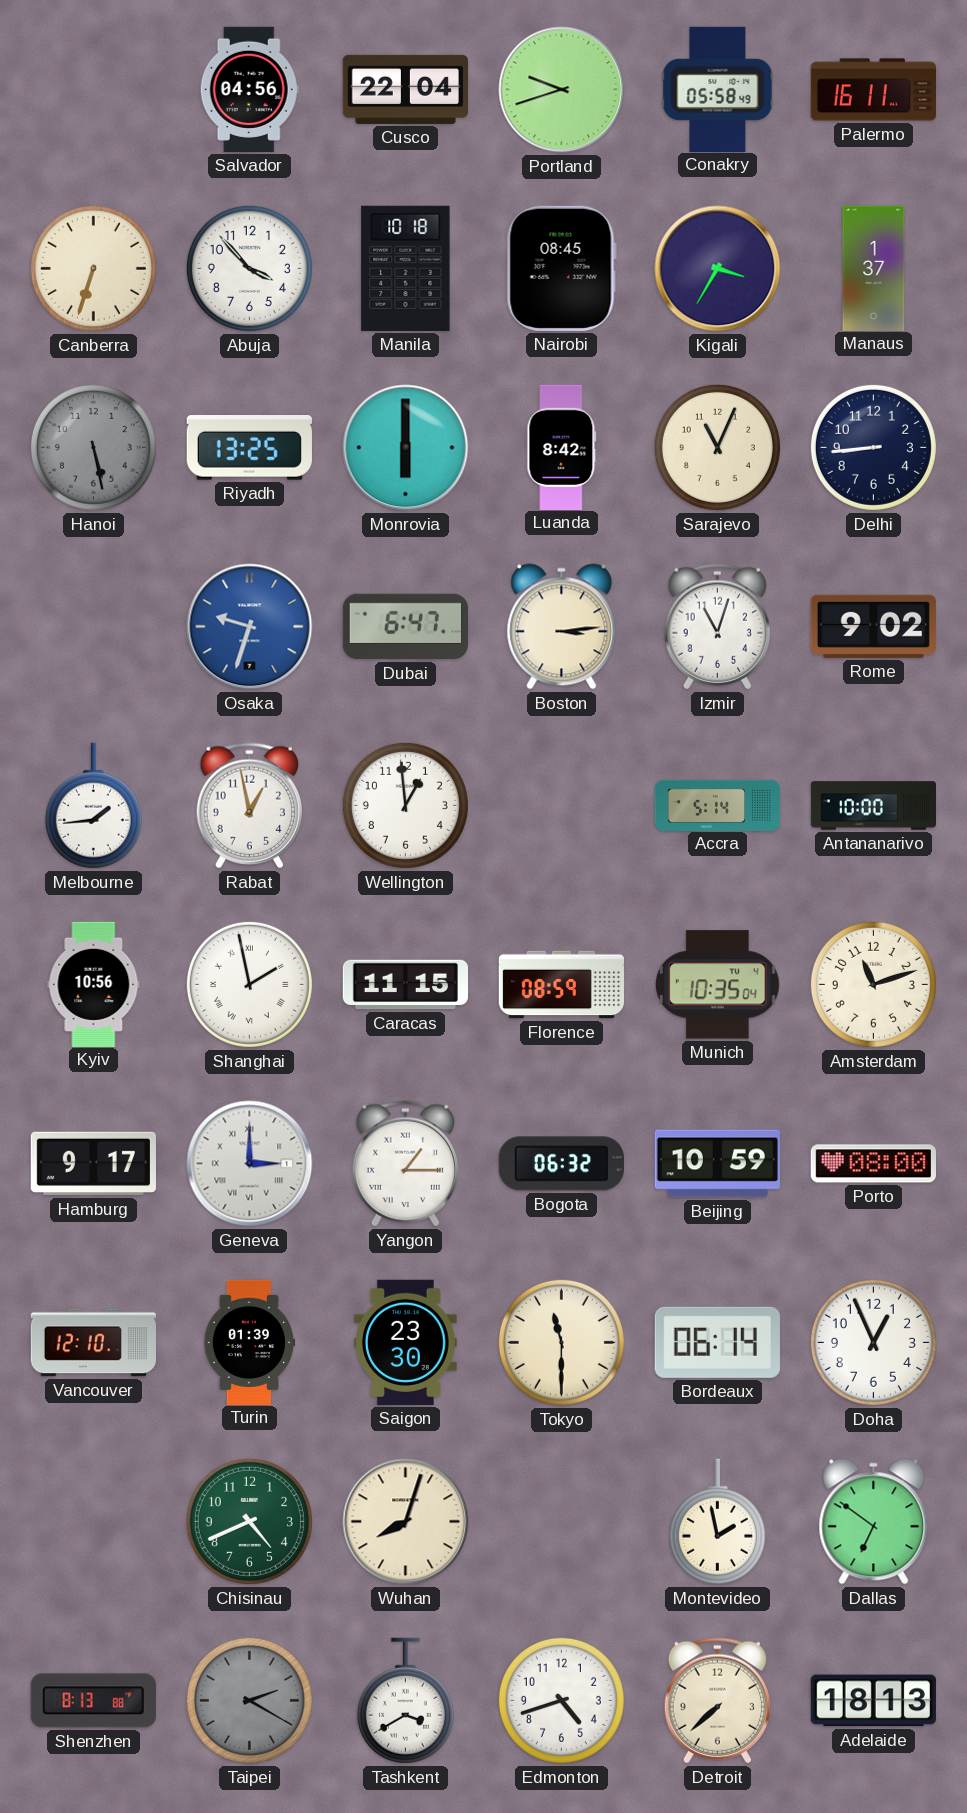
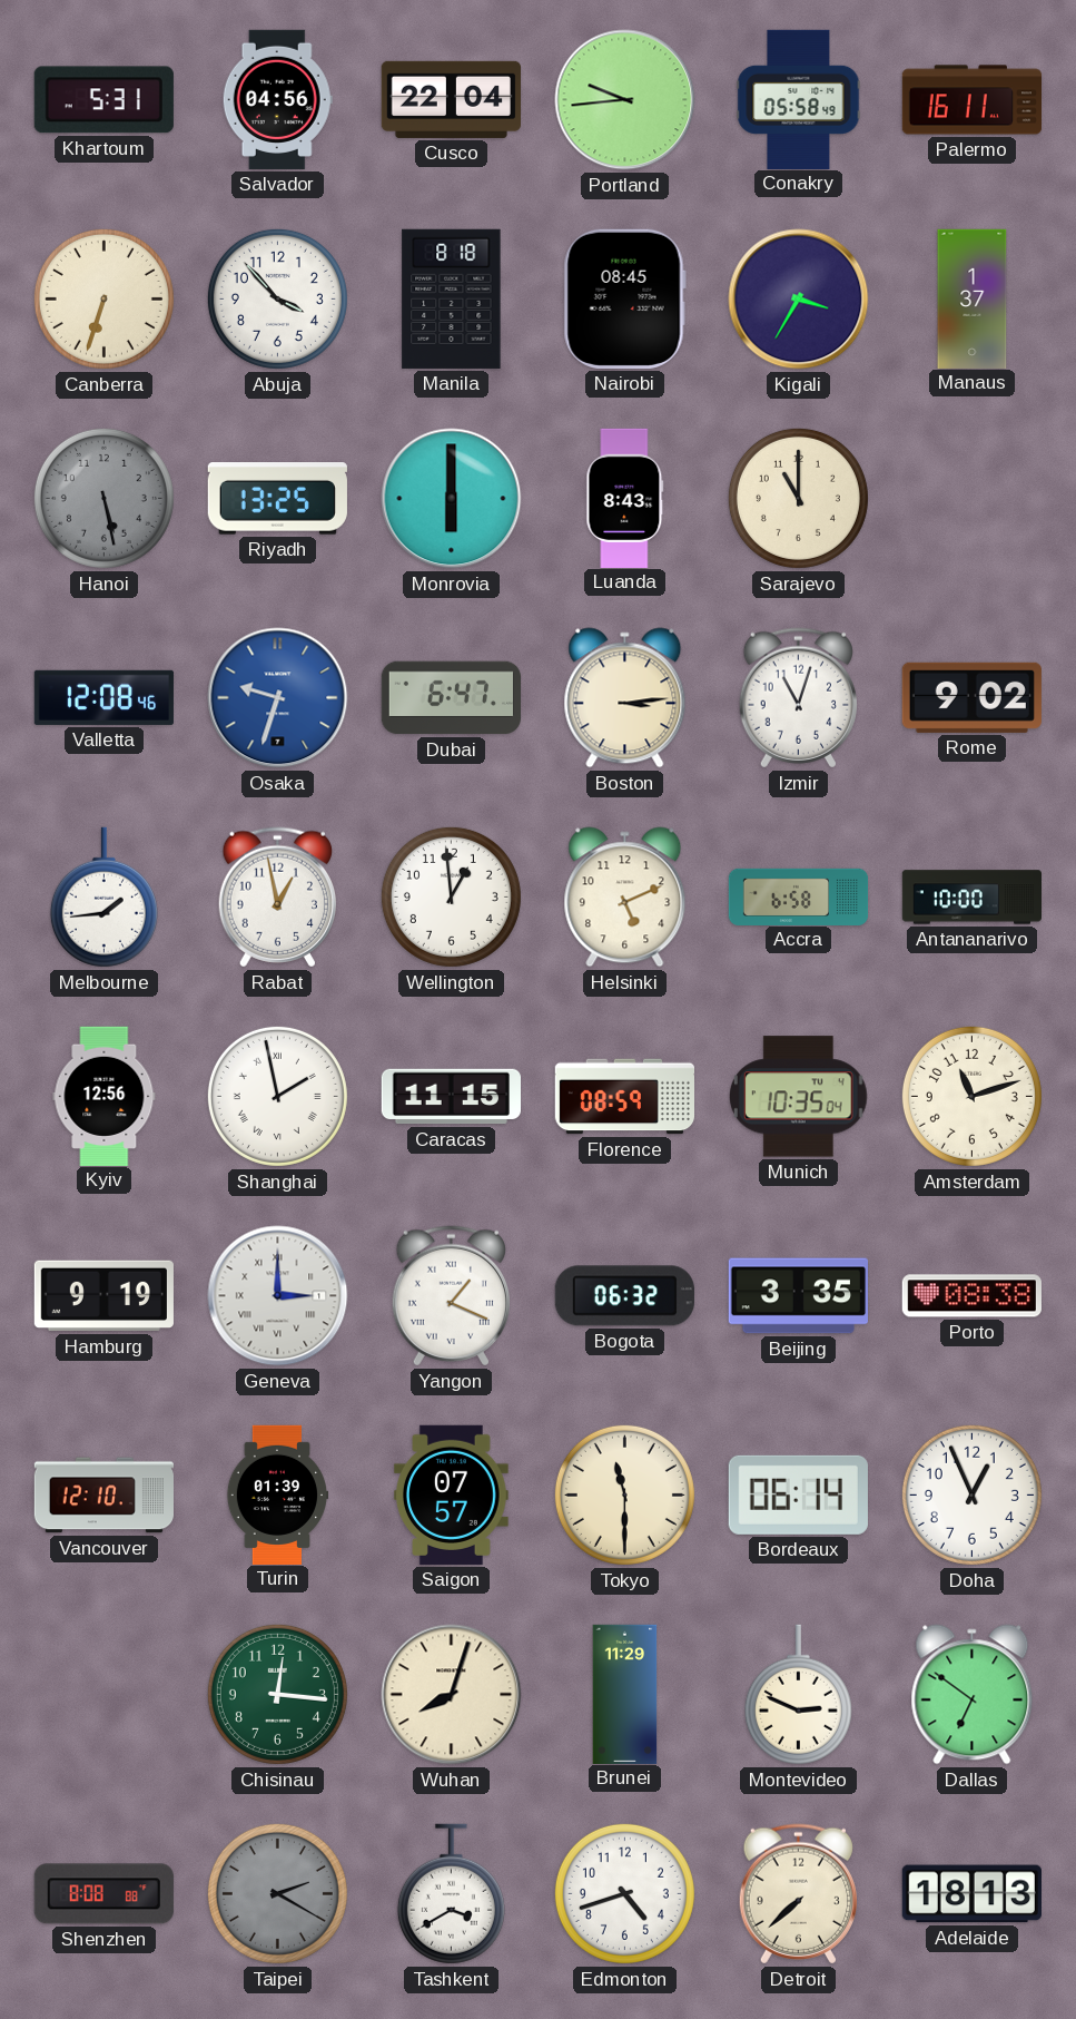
Khartoum: none -> 5:31 (103, 100)
Portland: 9:42 -> 9:44 (625, 100)
Manila: 10:18 -> 8:18 (452, 298)
Luanda: 8:42 -> 8:43 (625, 498)
Sarajevo: 11:04 -> 11:00 (798, 498)
Delhi: 8:44 -> none (873, 447)
Valletta: none -> 12:08 (103, 697)
Helsinki: none -> 5:11 (625, 898)
Accra: 5:14 -> 6:58 (799, 896)
Kyiv: 10:56 -> 12:56 (105, 1096)
Hamburg: 9:17 -> 9:19 (103, 1296)
Yangon: 1:15 -> 1:19 (451, 1296)
Beijing: 10:59 -> 3:35 (798, 1296)
Porto: 08:00 -> 08:38 (971, 1296)
Saigon: 23:30 -> 07:57 (452, 1494)
Chisinau: 4:41 -> 12:16 (277, 1694)
Brunei: none -> 11:29 (625, 1694)
Montevideo: 1:58 -> 2:49 (798, 1695)
Shenzhen: 8:13 -> 8:08 (103, 1894)
